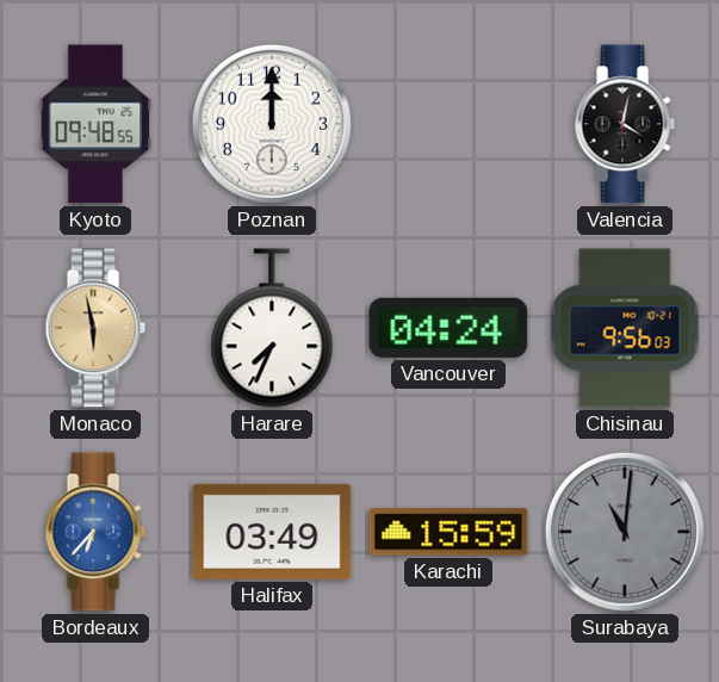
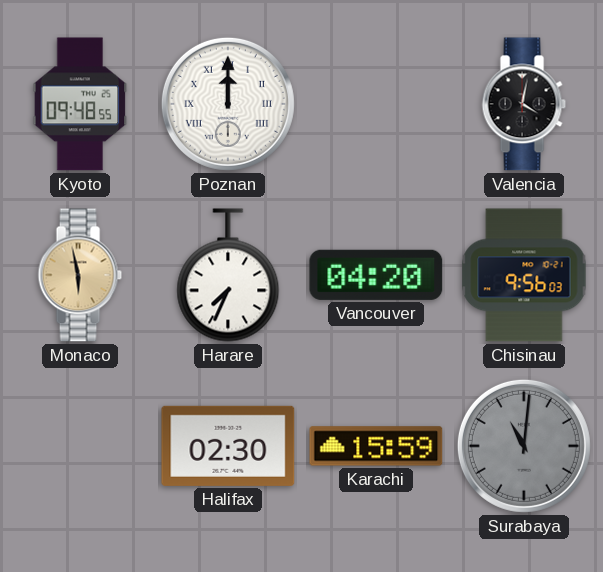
Poznan numerals: Arabic -> Roman (228, 104)
Vancouver: 04:24 -> 04:20 (376, 275)
Bordeaux: 6:37 -> none (95, 532)
Halifax: 03:49 -> 02:30 (228, 446)
